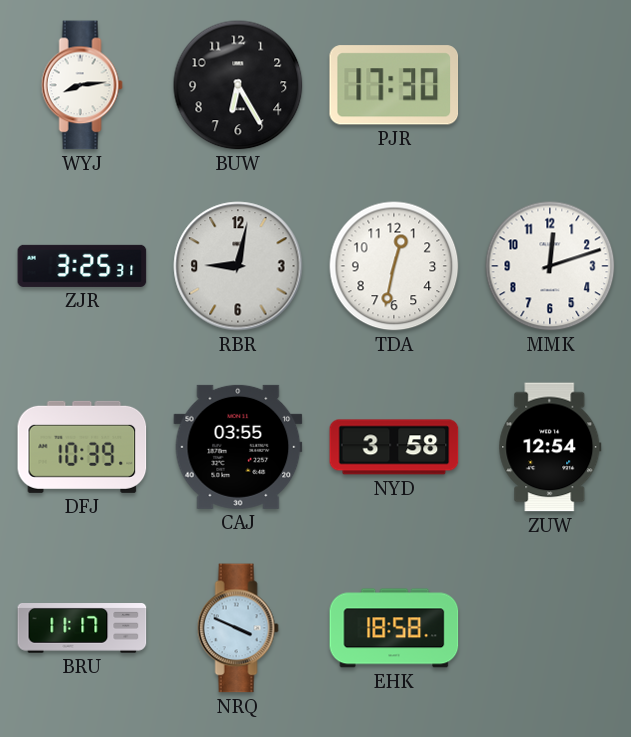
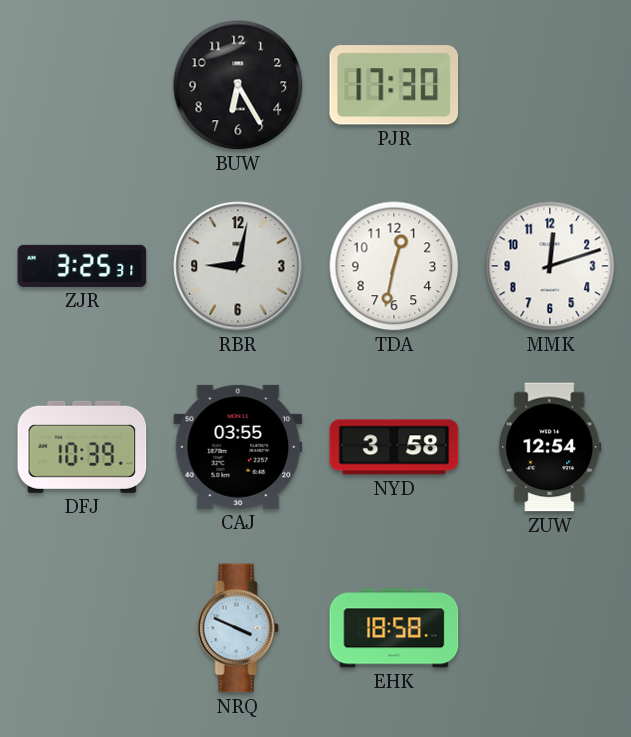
WYJ: 8:14 -> none (82, 85)
BRU: 11:17 -> none (82, 629)
